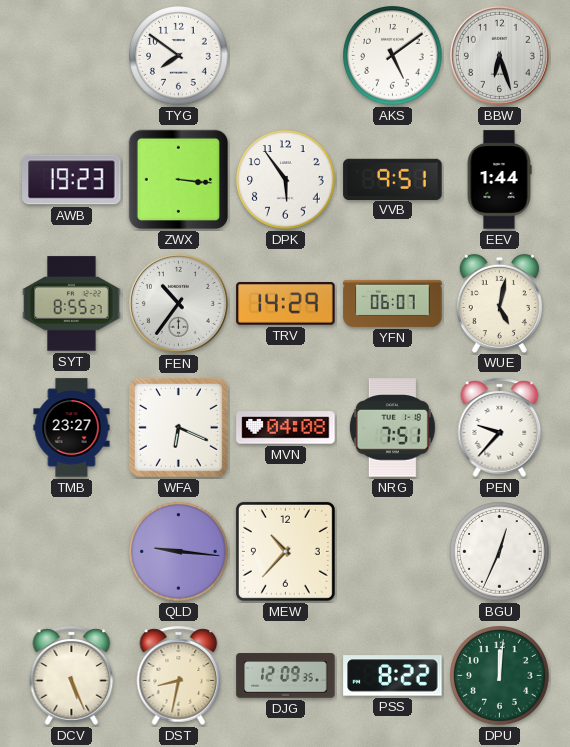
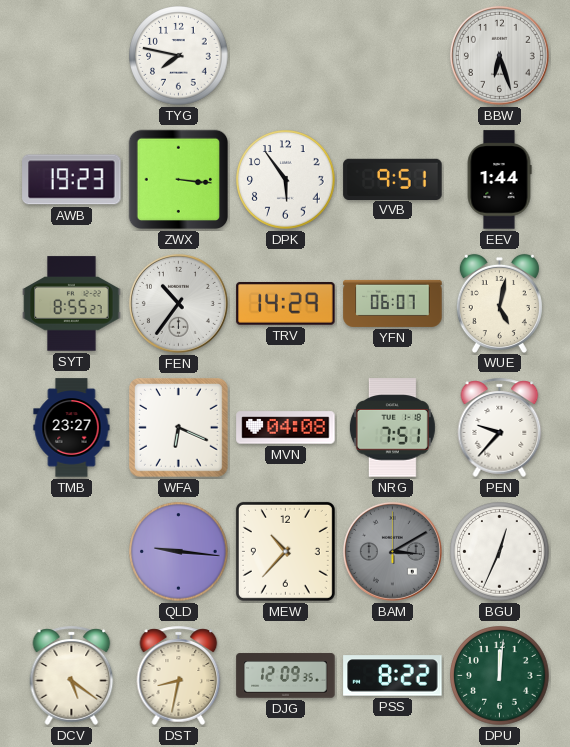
TYG: 7:51 -> 7:47 (179, 56)
AKS: 5:09 -> none (393, 56)
BAM: none -> 3:10 (392, 551)
DCV: 5:26 -> 5:21 (72, 675)
